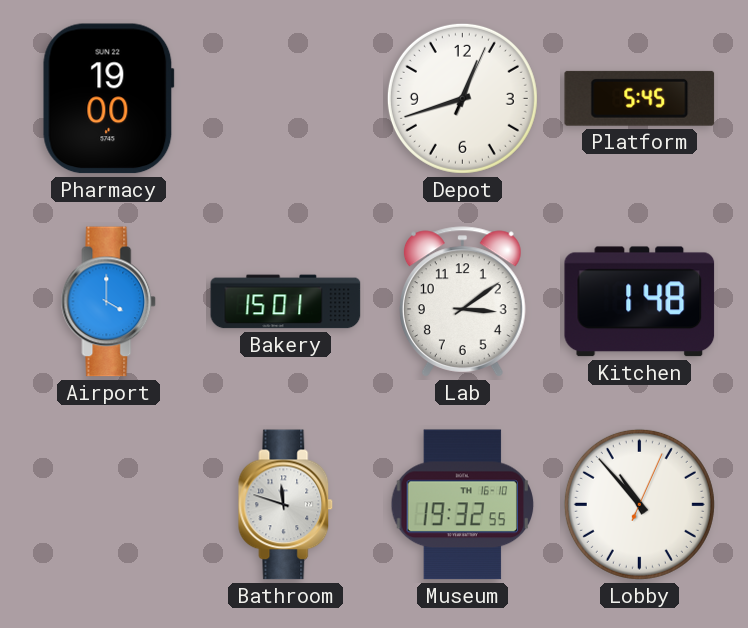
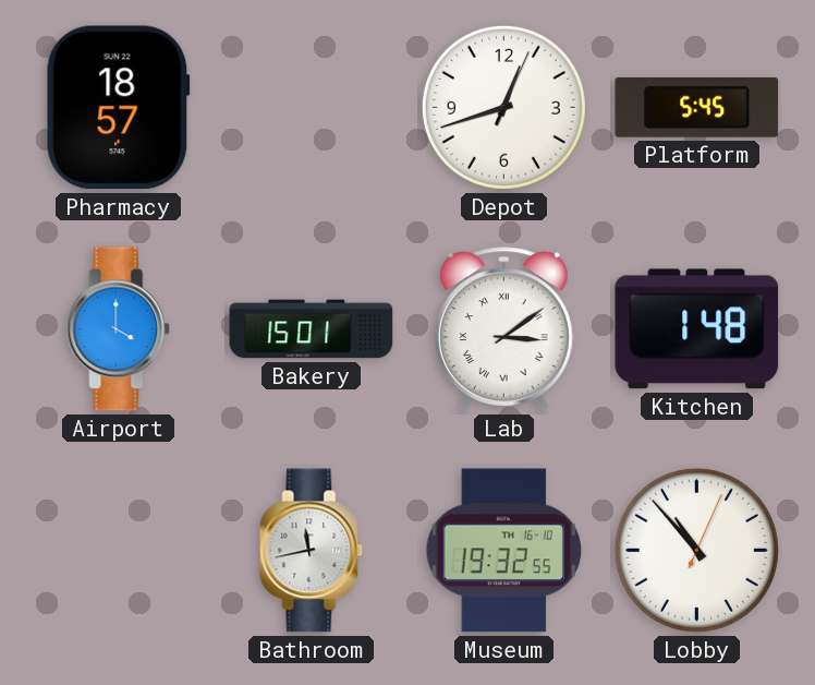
Pharmacy: 19:00 -> 18:57 (118, 108)
Lab numerals: Arabic -> Roman (503, 329)
Bathroom: 11:48 -> 11:43 (312, 551)
